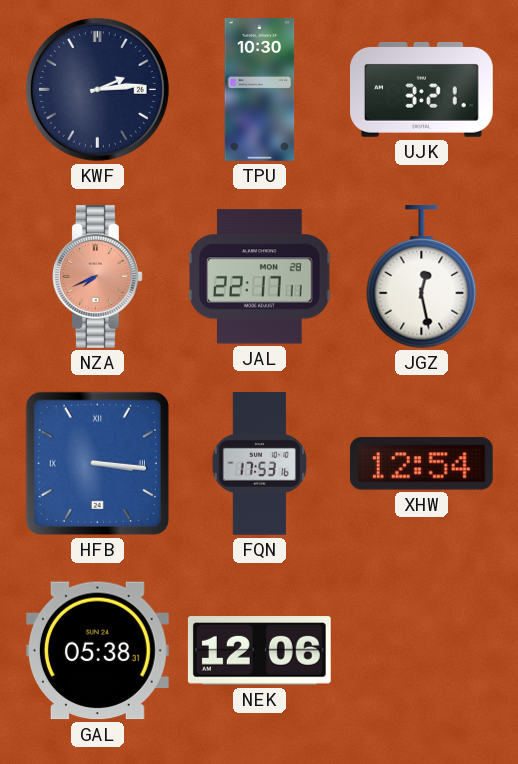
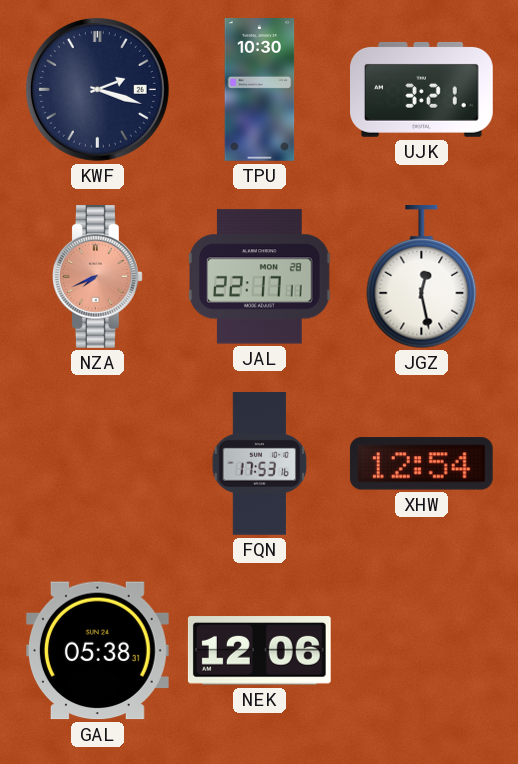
KWF: 2:14 -> 2:18 (97, 89)
HFB: 3:16 -> none (97, 463)
